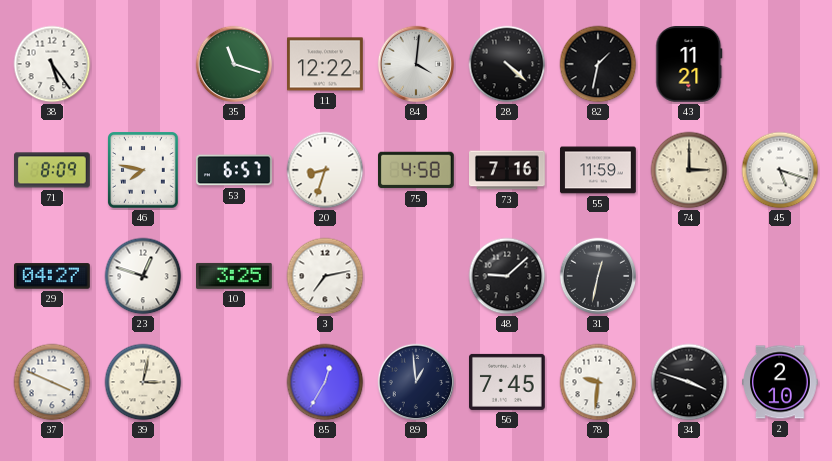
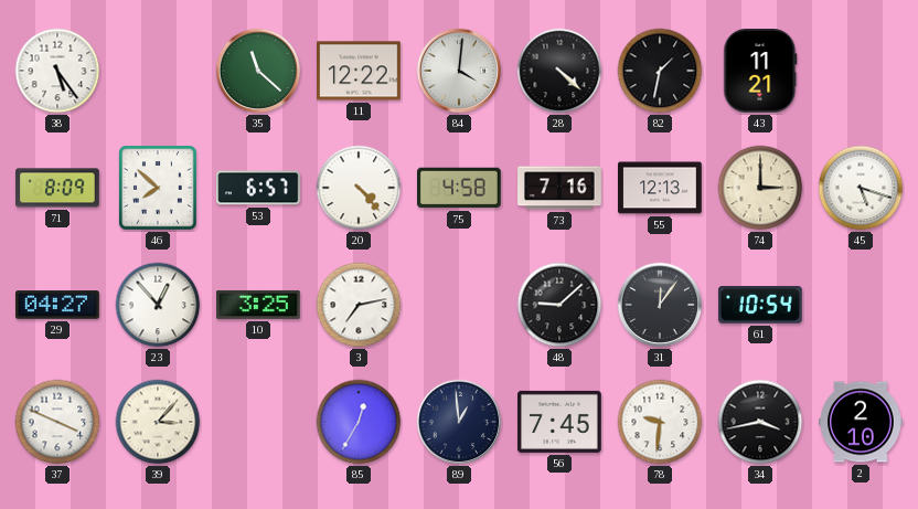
35: 11:18 -> 11:22 (258, 71)
46: 7:47 -> 7:52 (159, 188)
20: 8:33 -> 4:23 (359, 188)
55: 11:59 -> 12:13 (661, 188)
23: 12:48 -> 12:53 (158, 305)
31: 12:32 -> 12:06 (660, 305)
61: none -> 10:54 (760, 305)
39: 3:02 -> 3:07 (158, 422)
34: 3:48 -> 3:43 (760, 422)
